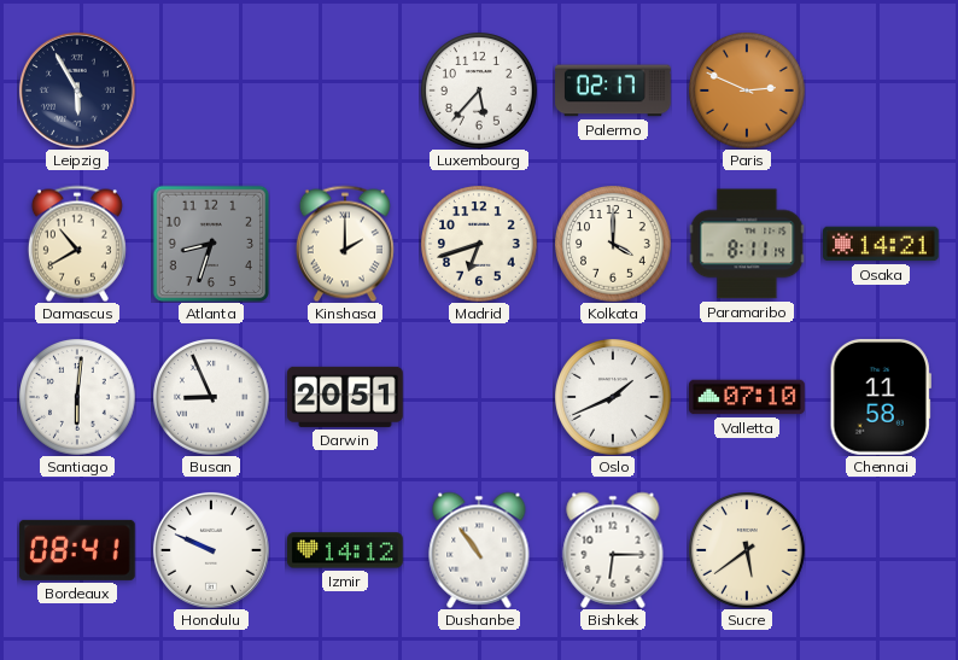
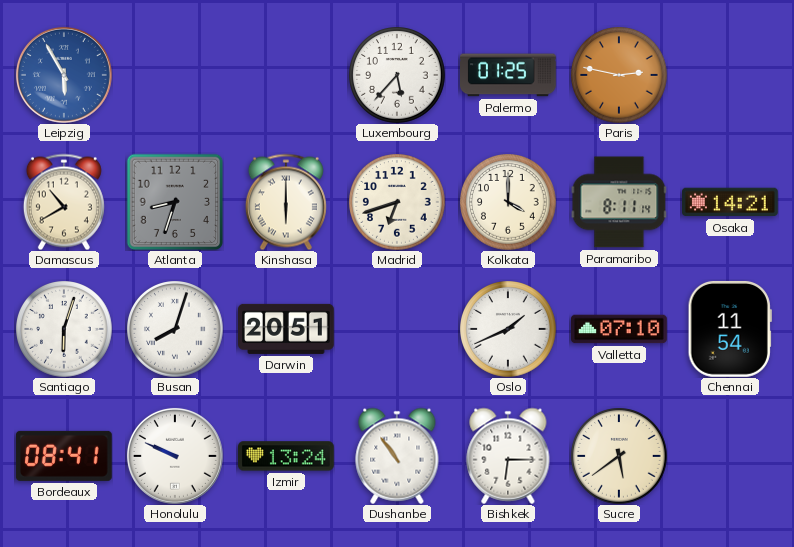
Leipzig dial: navy -> blue (64, 75)
Palermo: 02:17 -> 01:25 (509, 75)
Paris: 2:49 -> 2:47 (619, 75)
Kinshasa: 2:00 -> 6:00 (286, 202)
Santiago: 6:01 -> 6:03 (64, 329)
Busan: 8:56 -> 8:03 (175, 329)
Chennai: 11:58 -> 11:54 (730, 329)
Izmir: 14:12 -> 13:24 (287, 456)
